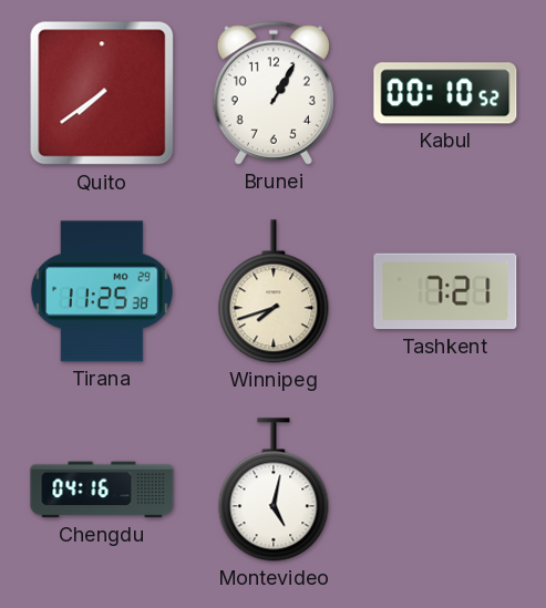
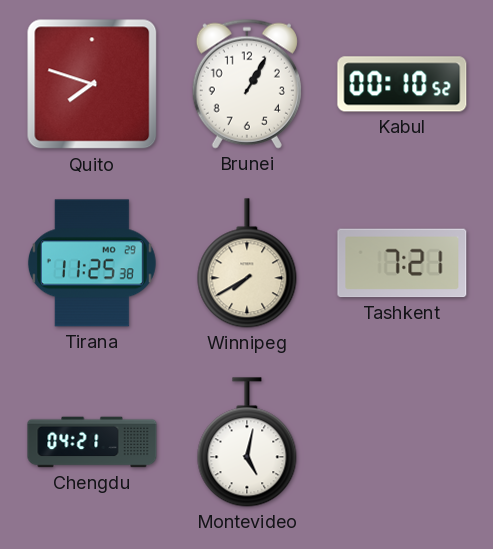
Quito: 7:39 -> 7:48 (92, 84)
Winnipeg: 7:42 -> 7:40 (247, 263)
Chengdu: 04:16 -> 04:21 (92, 442)
